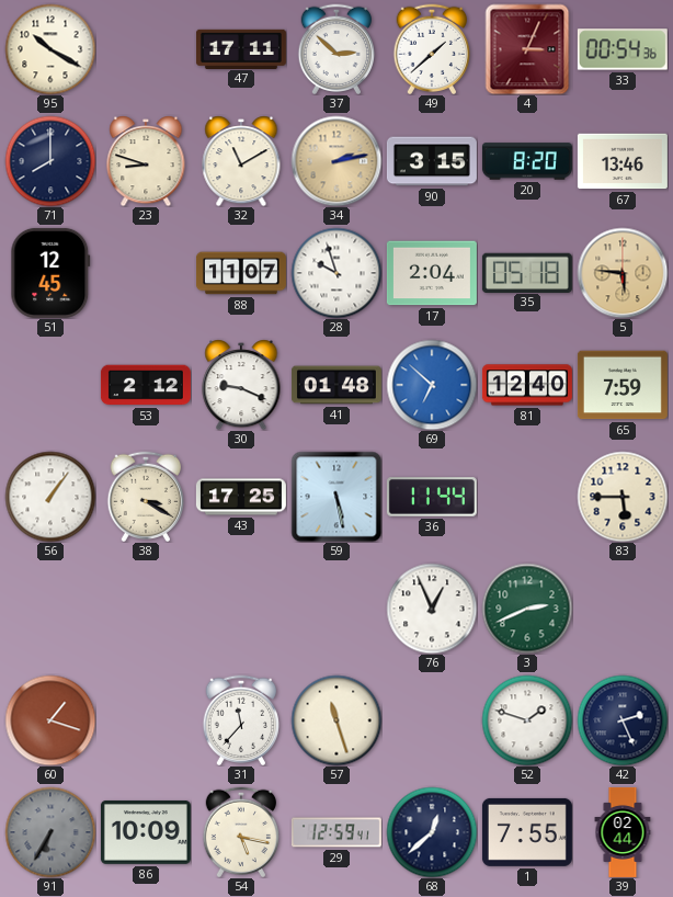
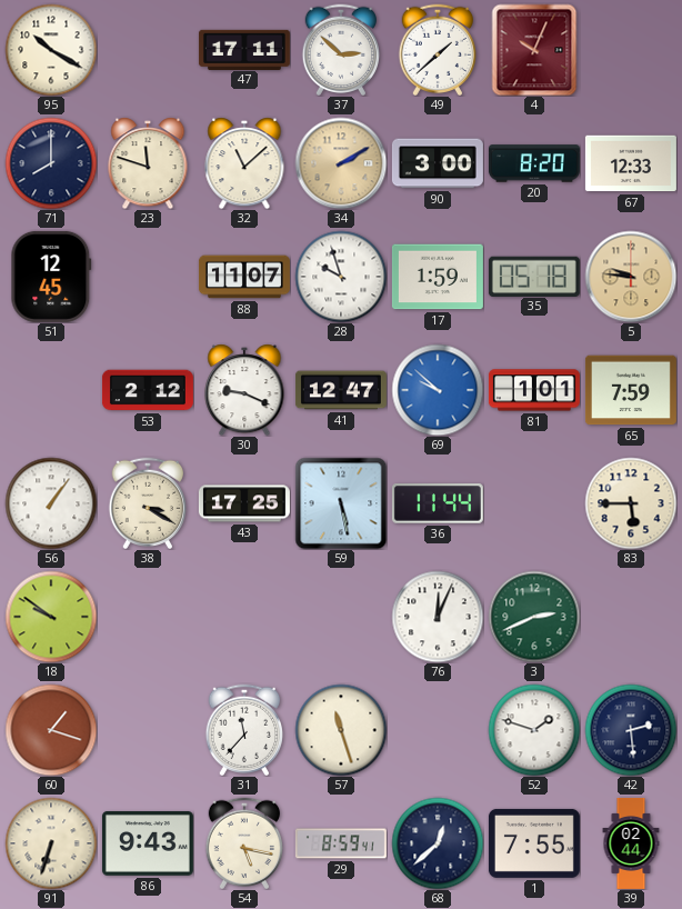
4: 3:04 -> 10:04 (534, 50)
33: 00:54 -> none (623, 49)
23: 8:48 -> 11:48 (148, 163)
32: 11:10 -> 11:08 (244, 163)
34: 2:13 -> 2:10 (341, 163)
90: 3:15 -> 3:00 (438, 163)
67: 13:46 -> 12:33 (631, 163)
17: 2:04 -> 1:59 (438, 277)
5: 5:46 -> 9:46 (631, 277)
41: 01:48 -> 12:47 (341, 390)
69: 6:52 -> 9:52 (438, 390)
81: 12:40 -> 1:01 (534, 390)
18: none -> 9:51 (51, 617)
76: 12:56 -> 12:04 (438, 617)
42: 2:26 -> 2:29 (631, 730)
91: 6:35 -> 6:33 (51, 843)
91 dial: grey -> cream (51, 843)
86: 10:09 -> 9:43 (148, 843)
29: 12:59 -> 8:59 (341, 843)
